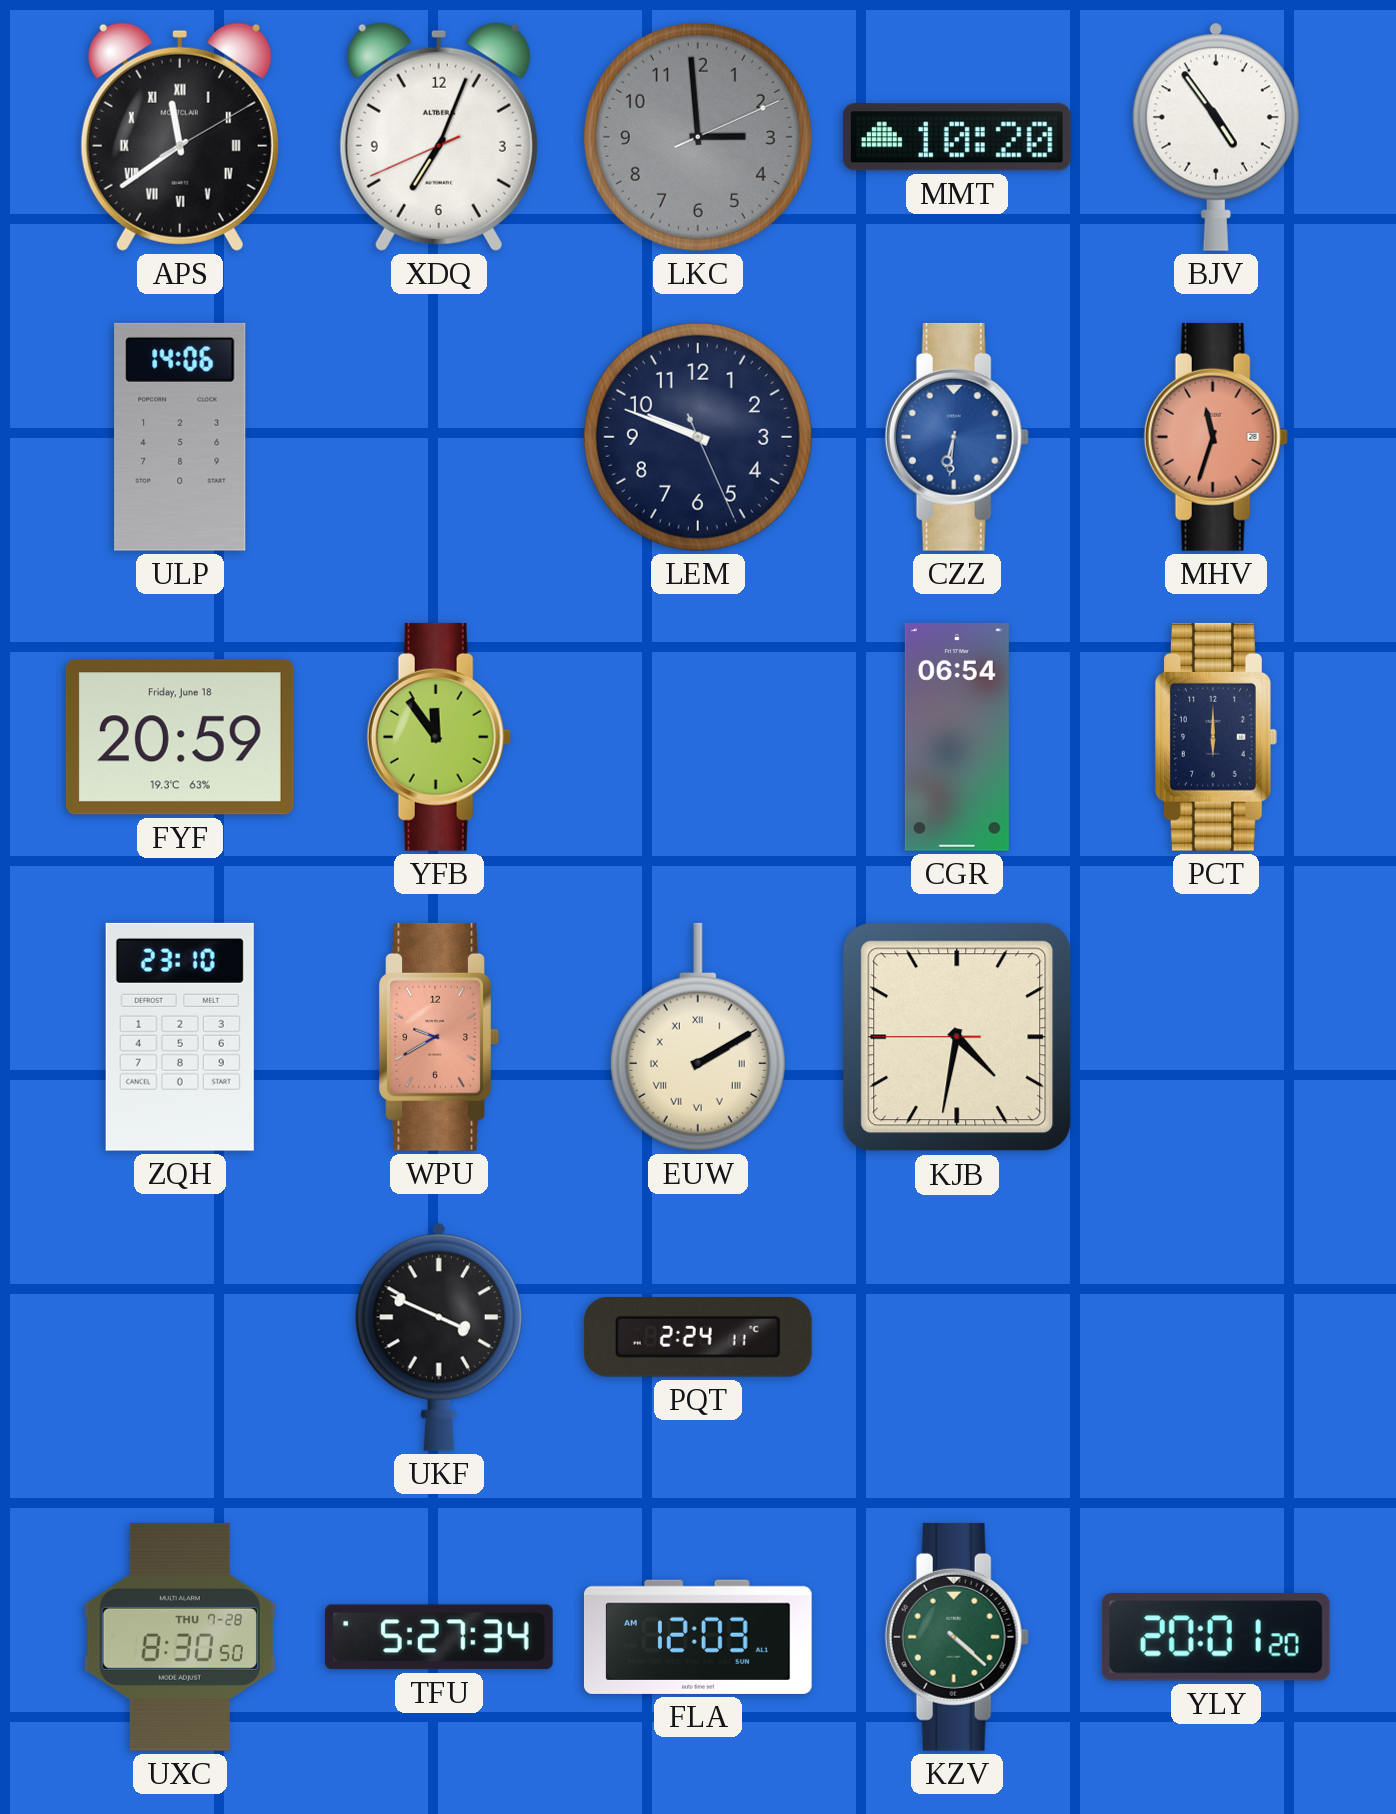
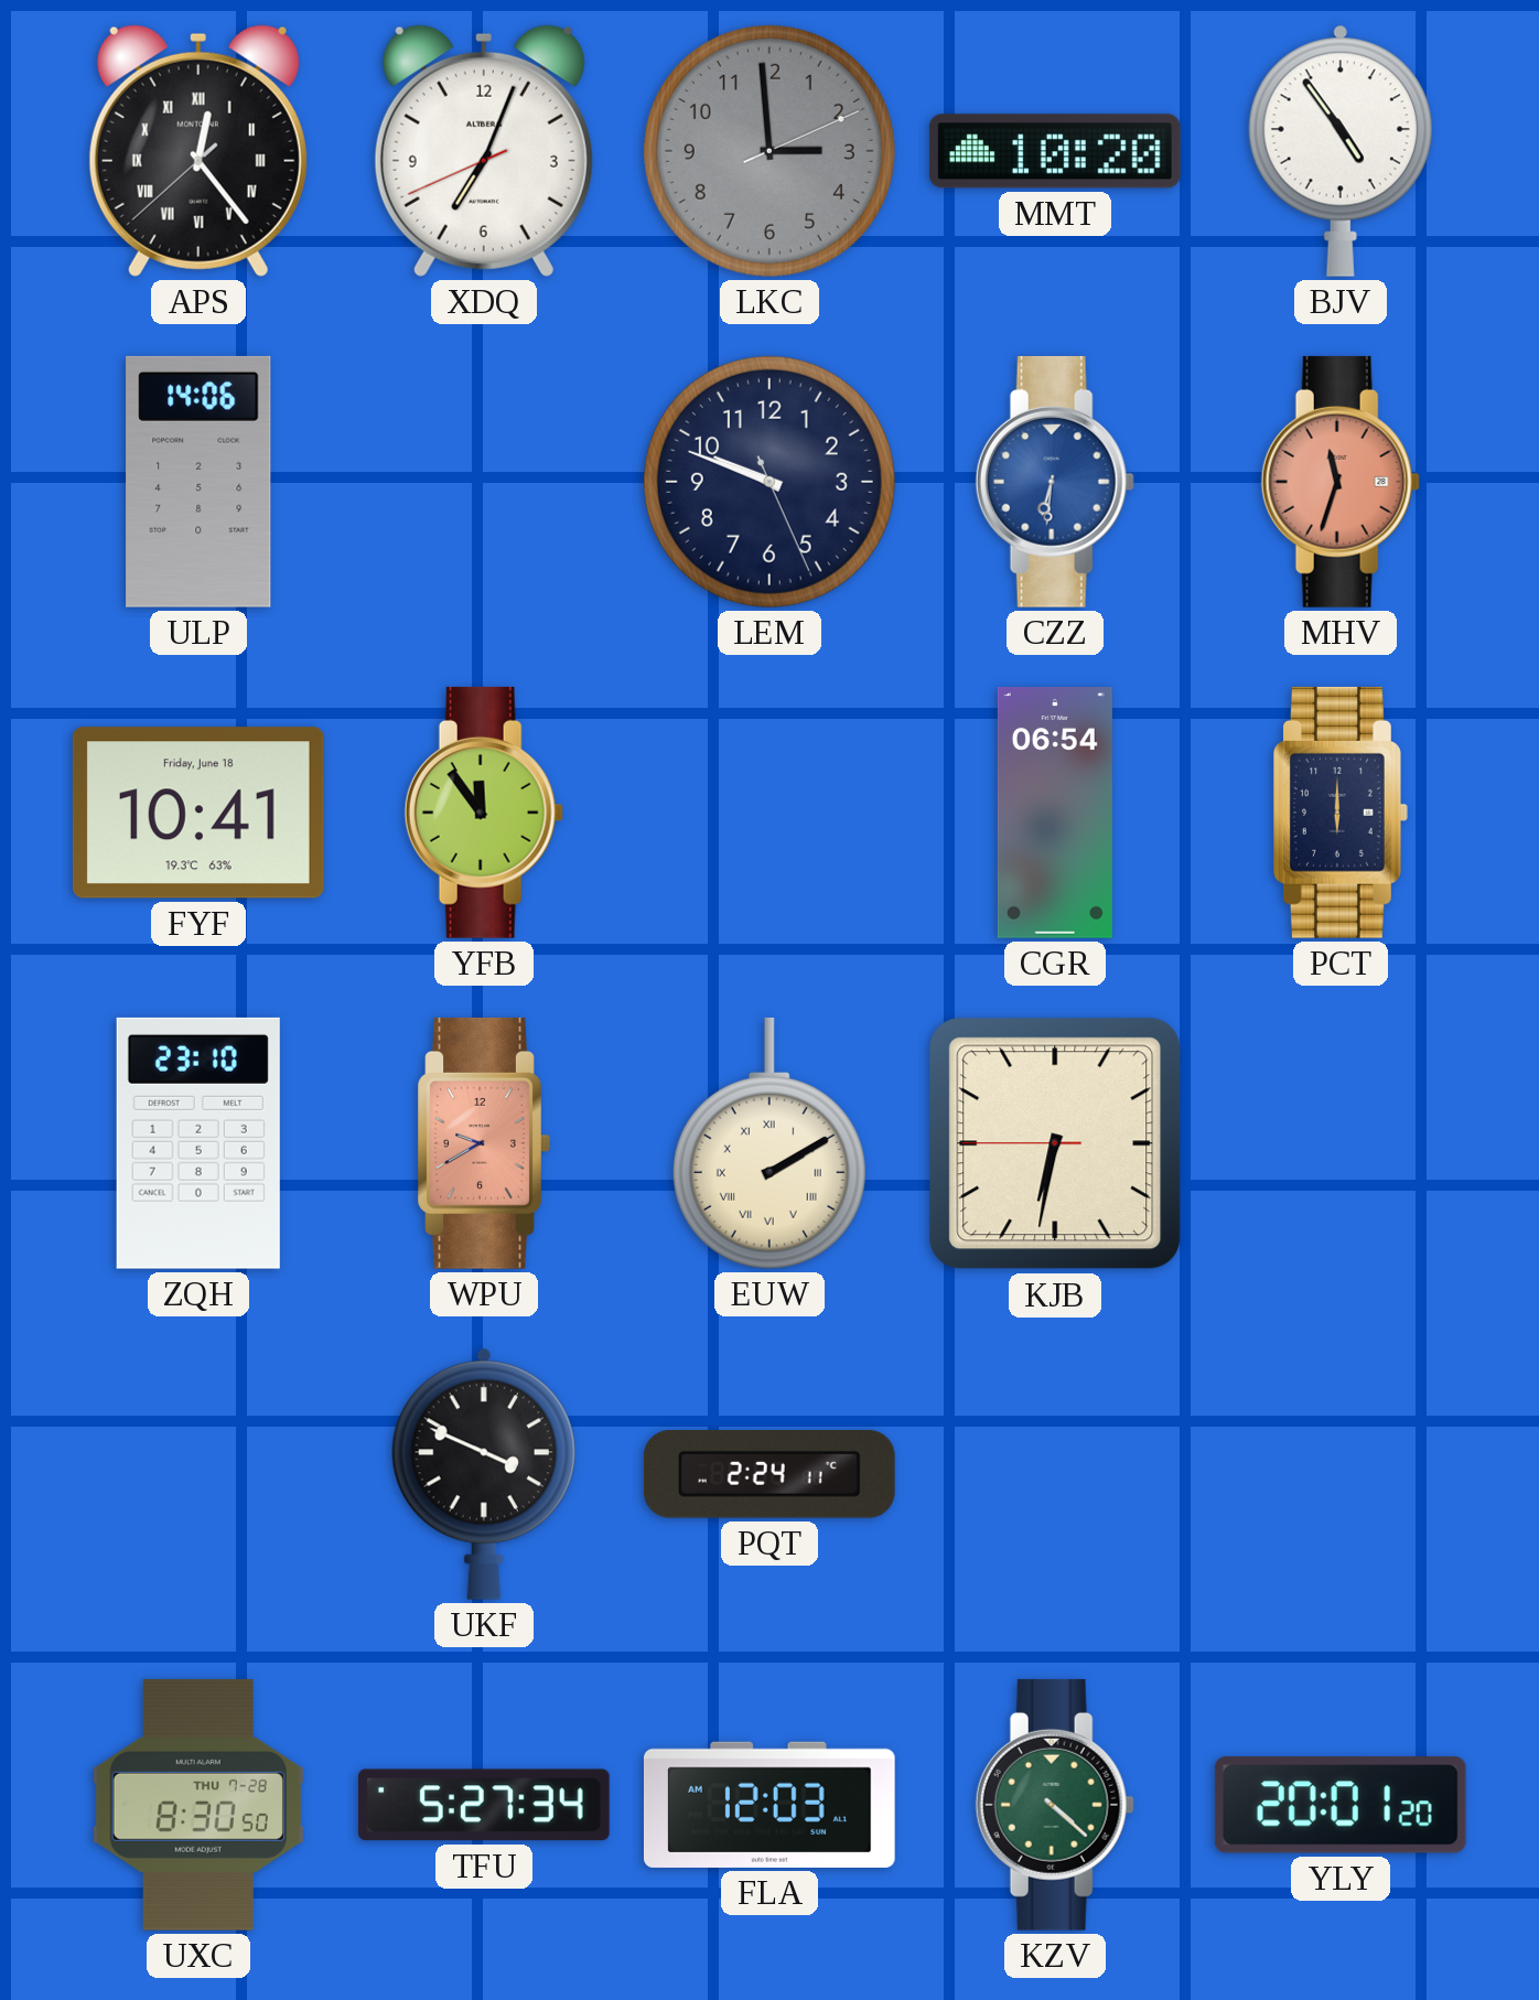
APS: 11:39 -> 12:23 (198, 151)
FYF: 20:59 -> 10:41 (198, 813)
KJB: 4:31 -> 6:31 (1055, 1143)
